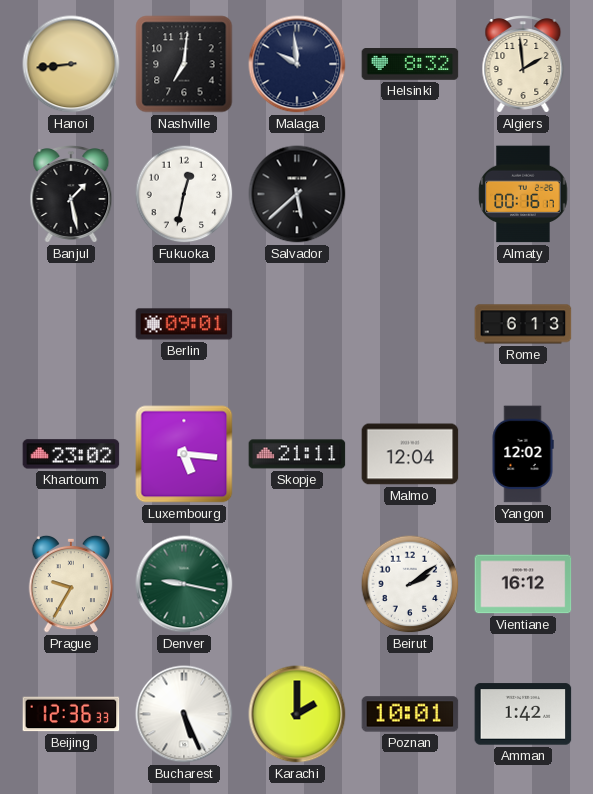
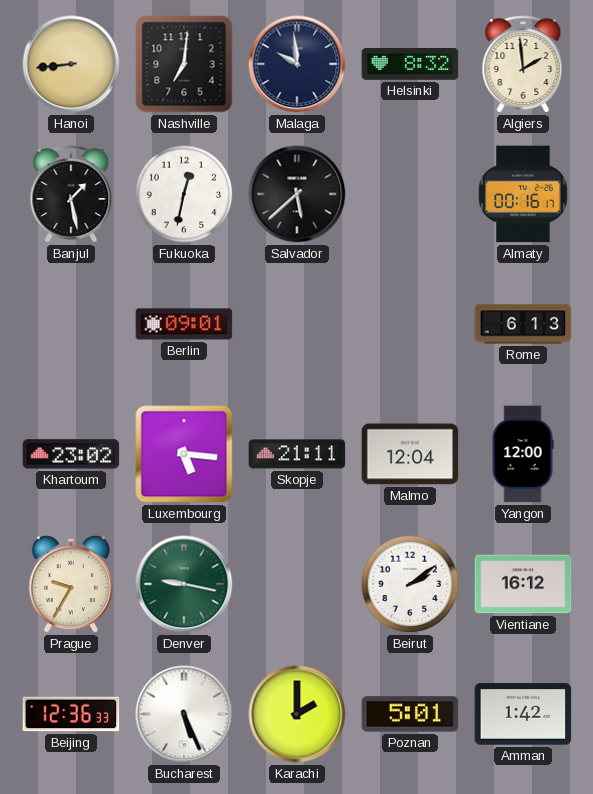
Yangon: 12:02 -> 12:00 (523, 454)
Poznan: 10:01 -> 5:01 (410, 714)
